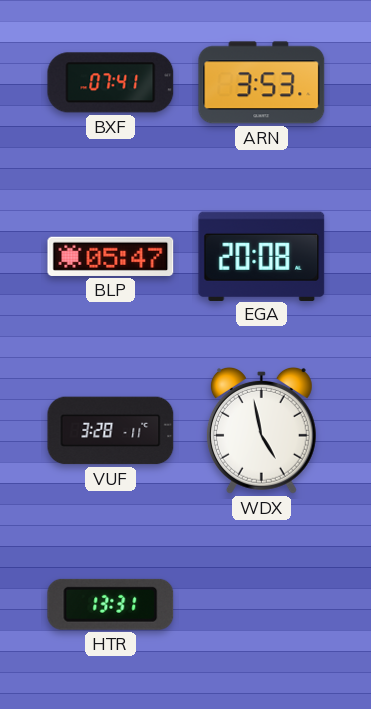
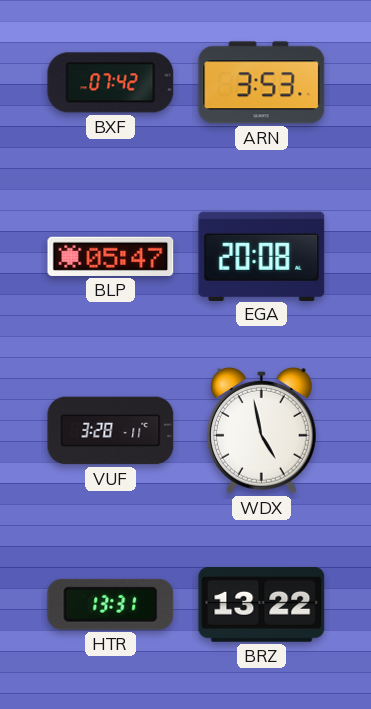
BXF: 07:41 -> 07:42 (111, 83)
BRZ: none -> 13:22 (262, 604)
